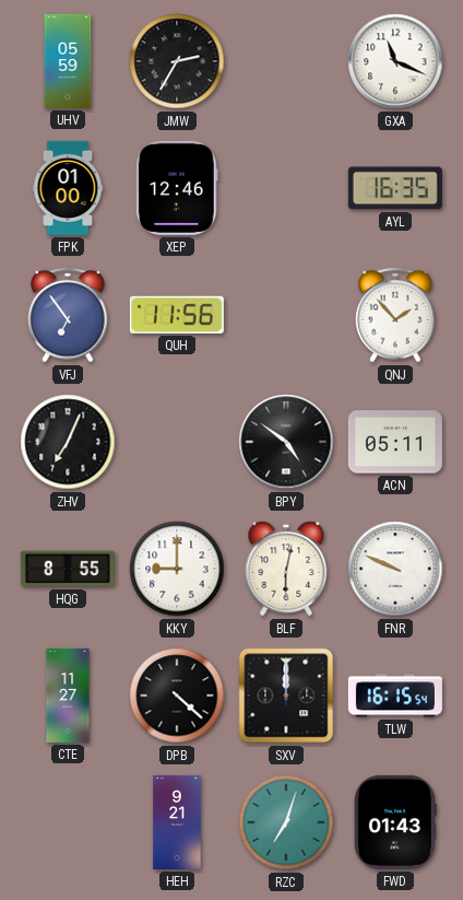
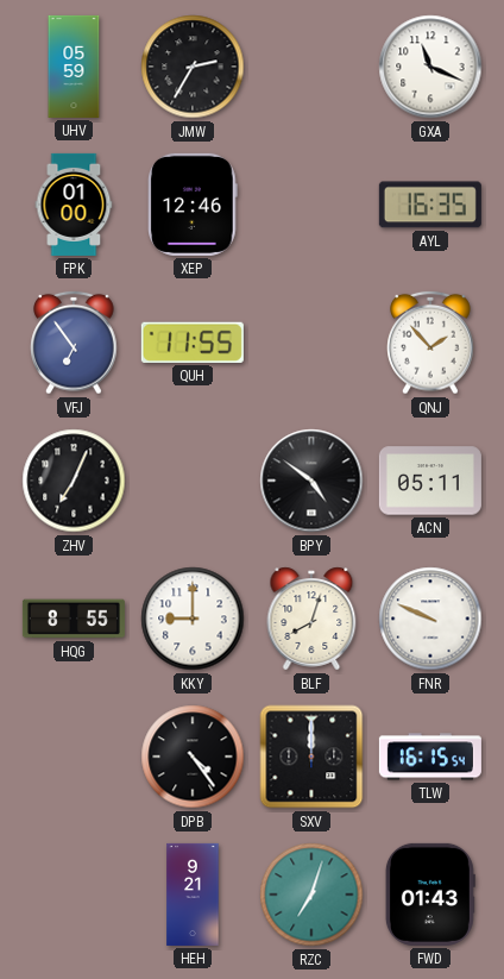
QUH: 11:56 -> 11:55 (193, 343)
BLF: 6:02 -> 8:03 (311, 619)
CTE: 11:27 -> none (68, 696)
DPB: 4:22 -> 4:24 (193, 757)
